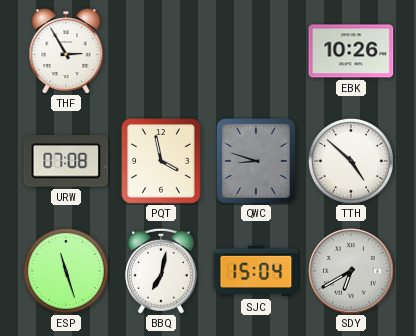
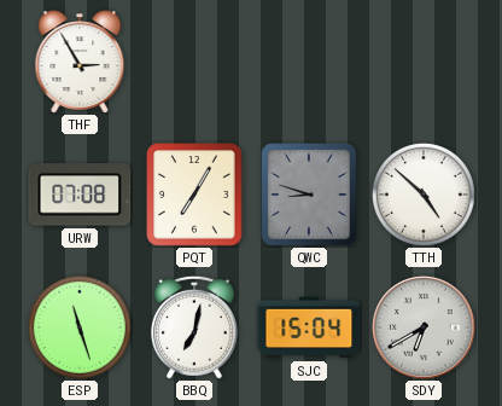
EBK: 10:26 -> none (351, 51)
PQT: 3:58 -> 7:05 (194, 195)
